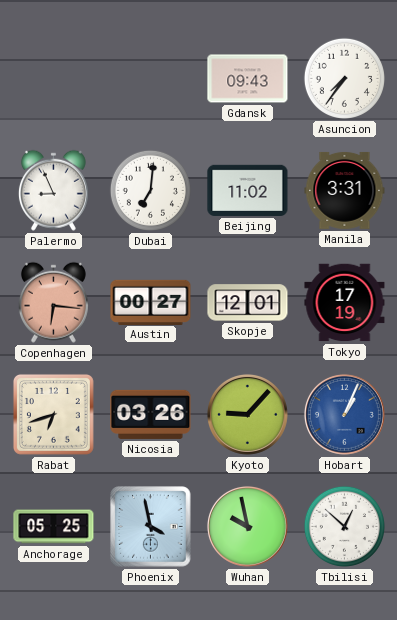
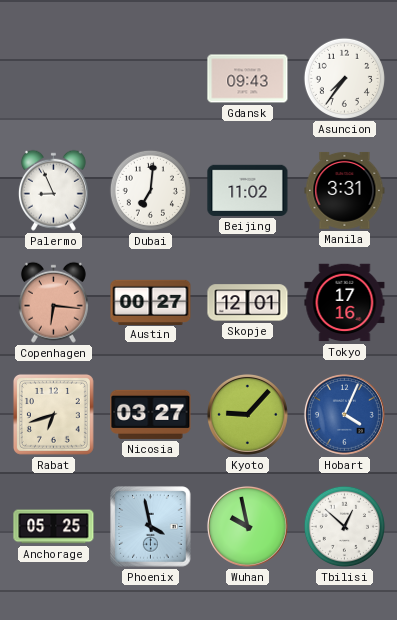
Tokyo: 17:19 -> 17:16 (345, 303)
Nicosia: 03:26 -> 03:27 (151, 414)
Hobart: 1:04 -> 4:04 (344, 414)
